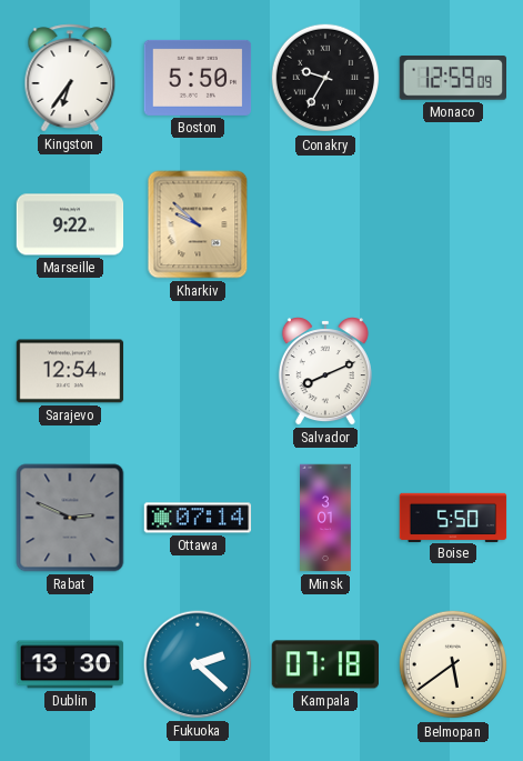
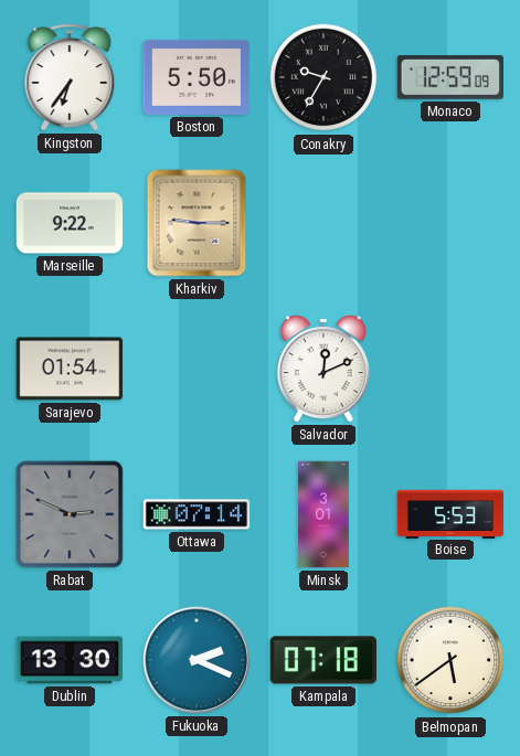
Kharkiv: 9:52 -> 9:15 (197, 223)
Sarajevo: 12:54 -> 01:54 (70, 369)
Salvador: 8:11 -> 12:11 (323, 369)
Boise: 5:50 -> 5:53 (450, 513)
Fukuoka: 2:22 -> 2:19 (197, 660)
